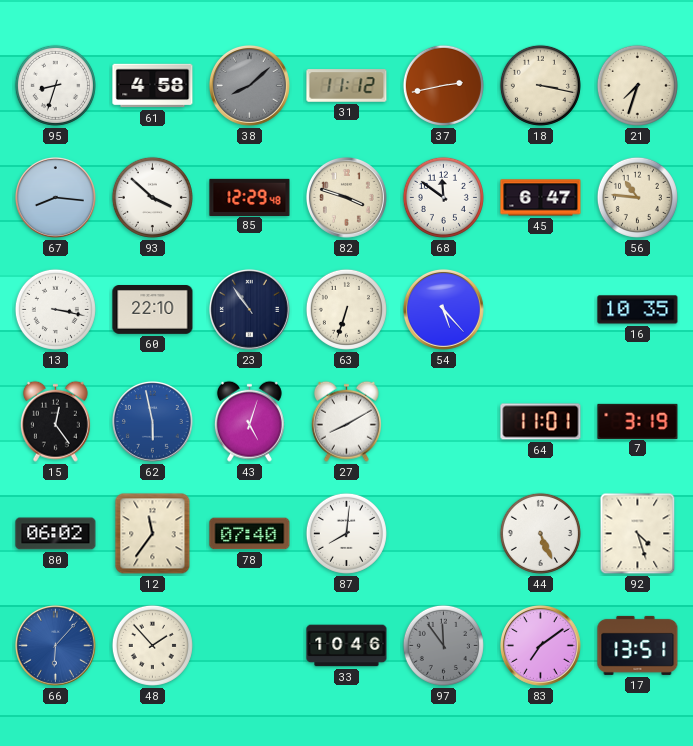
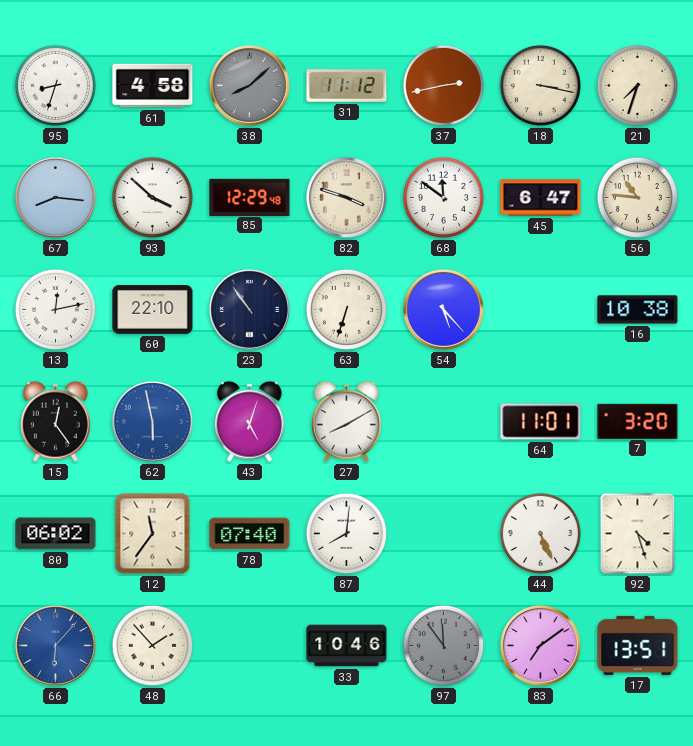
13: 3:17 -> 12:13 (55, 309)
16: 10:35 -> 10:38 (638, 310)
7: 3:19 -> 3:20 (638, 421)
